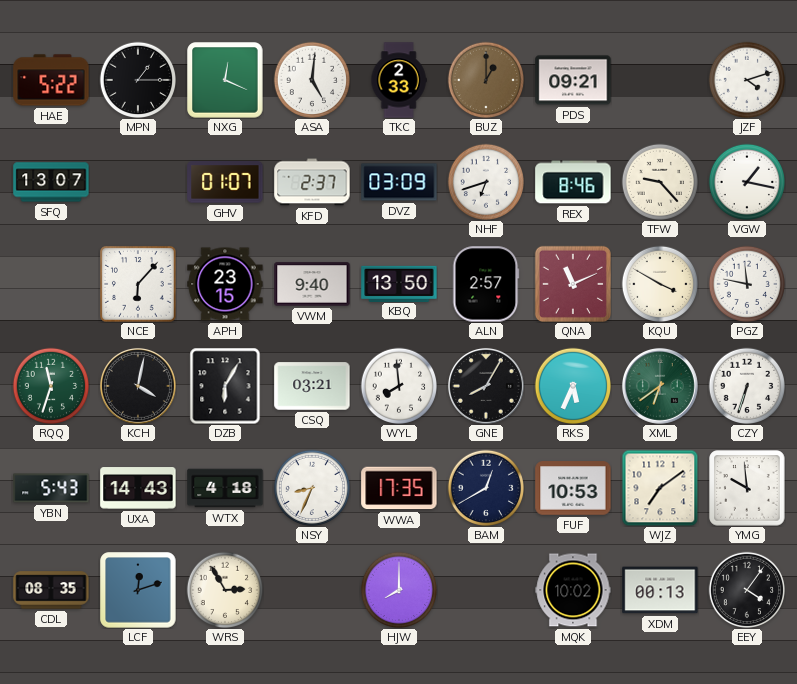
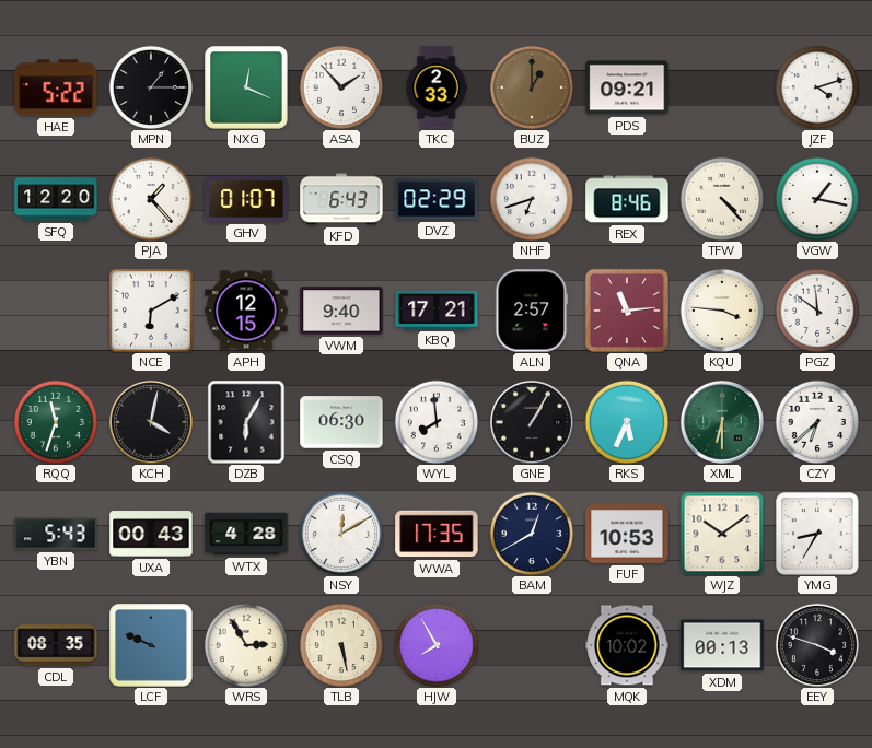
ASA: 5:01 -> 1:53 (341, 87)
SFQ: 13:07 -> 12:20 (56, 199)
PJA: none -> 1:23 (151, 199)
KFD: 2:37 -> 6:43 (341, 199)
DVZ: 03:09 -> 02:29 (437, 199)
TFW: 9:23 -> 4:23 (722, 199)
NCE: 6:07 -> 6:10 (152, 312)
APH: 23:15 -> 12:15 (246, 311)
KBQ: 13:50 -> 17:21 (437, 309)
QNA: 11:11 -> 11:14 (627, 311)
KQU: 3:50 -> 3:46 (722, 311)
PGZ: 11:47 -> 11:51 (817, 311)
CSQ: 03:21 -> 06:30 (341, 422)
GNE: 8:05 -> 1:05 (532, 422)
XML: 6:39 -> 6:30 (722, 422)
CZY: 6:33 -> 6:38 (817, 422)
UXA: 14:43 -> 00:43 (151, 534)
WTX: 4:18 -> 4:28 (246, 534)
NSY: 8:34 -> 12:10 (341, 534)
WJZ: 7:09 -> 10:09 (722, 534)
YMG: 9:59 -> 8:35 (817, 534)
LCF: 12:12 -> 9:49 (151, 645)
TLB: none -> 5:28 (341, 645)
HJW: 8:00 -> 7:55 (437, 645)
EEY: 4:06 -> 3:48 (817, 645)
